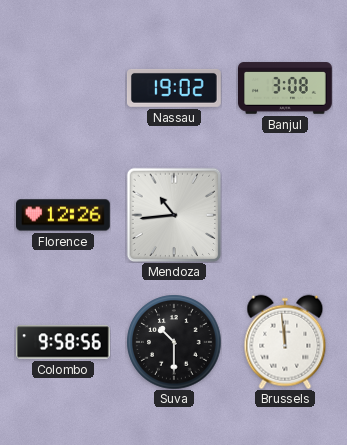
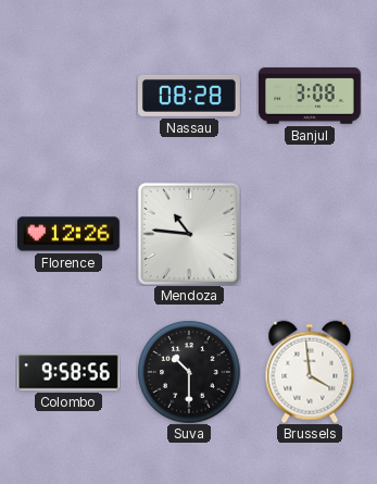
Nassau: 19:02 -> 08:28 (189, 96)
Mendoza: 10:44 -> 10:46 (189, 234)
Brussels: 11:59 -> 3:59 (310, 372)
